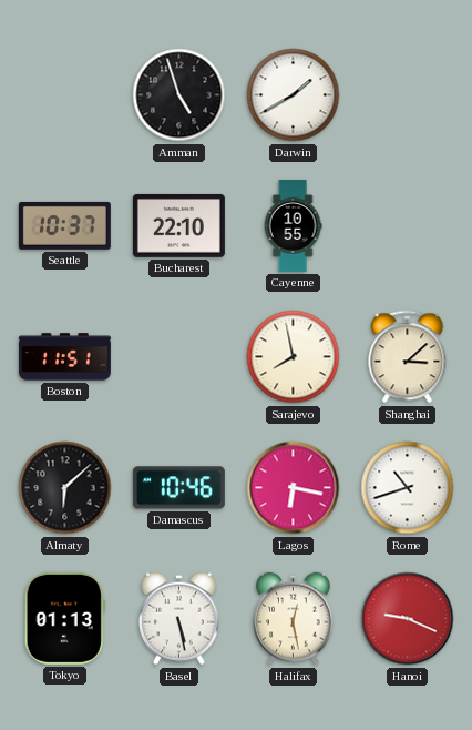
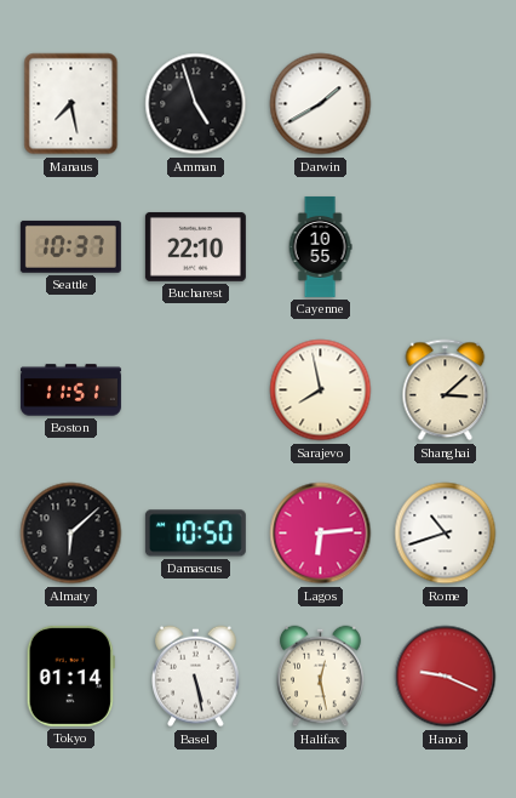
Manaus: none -> 7:28 (71, 104)
Damascus: 10:46 -> 10:50 (195, 534)
Lagos: 6:17 -> 6:14 (321, 534)
Tokyo: 01:13 -> 01:14 (70, 676)
